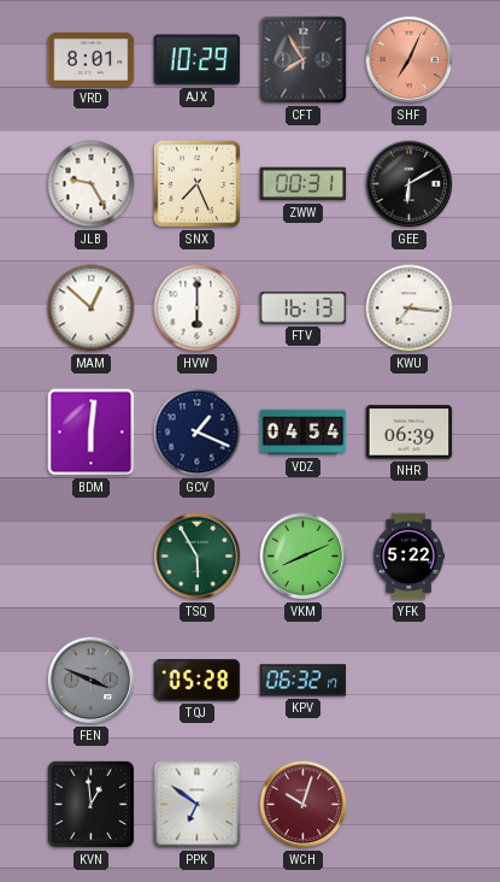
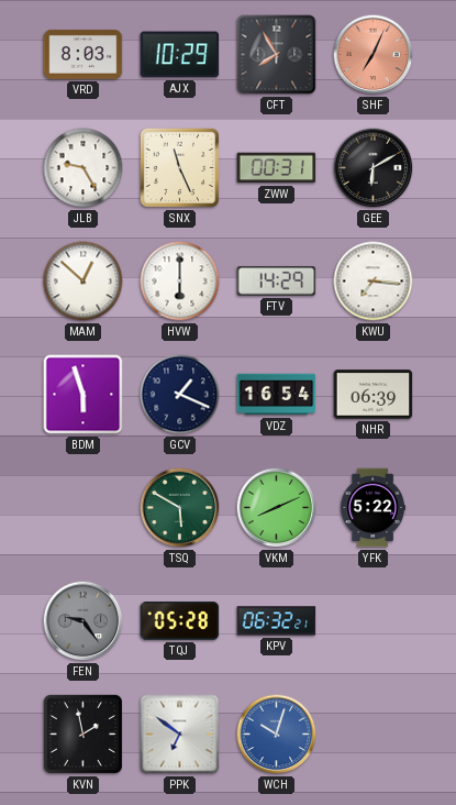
VRD: 8:01 -> 8:03 (84, 54)
SNX: 7:26 -> 11:26 (179, 167)
FTV: 16:13 -> 14:29 (277, 282)
BDM: 6:01 -> 5:57 (84, 395)
VDZ: 04:54 -> 16:54 (277, 395)
TSQ: 5:55 -> 5:50 (180, 508)
FEN: 3:49 -> 9:24 (84, 621)
KPV: 06:32:17 -> 06:32:21 (277, 621)
KVN: 12:59 -> 1:58 (82, 734)
WCH dial: burgundy -> blue (277, 735)
